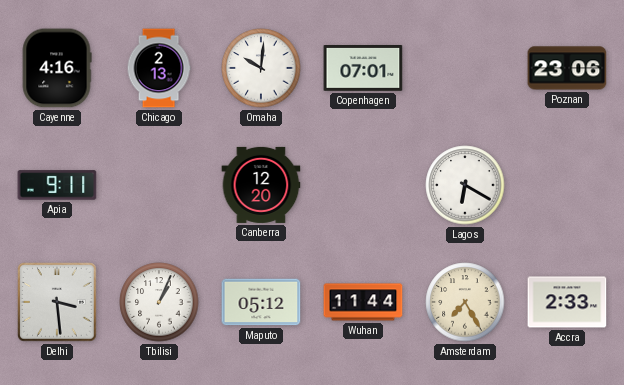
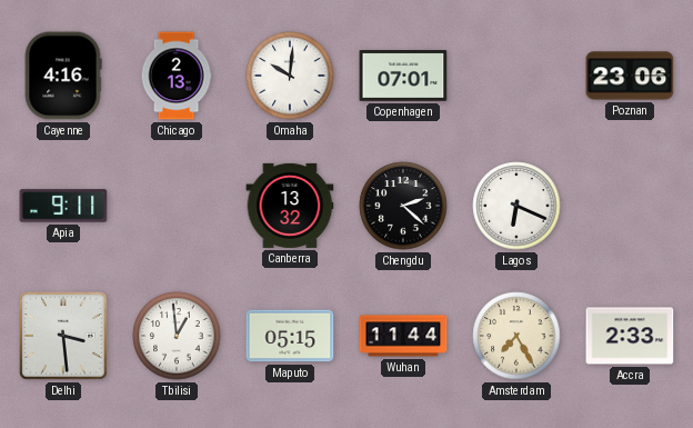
Canberra: 12:20 -> 13:32 (290, 206)
Chengdu: none -> 2:22 (403, 206)
Lagos: 6:20 -> 6:19 (516, 206)
Tbilisi: 1:04 -> 12:59 (177, 336)
Maputo: 05:12 -> 05:15 (290, 336)
